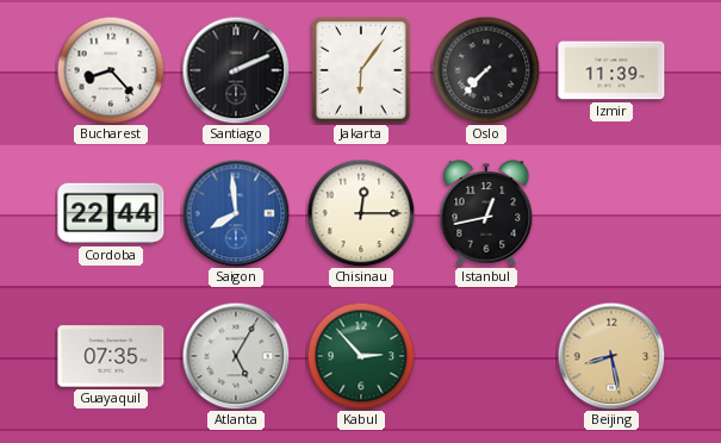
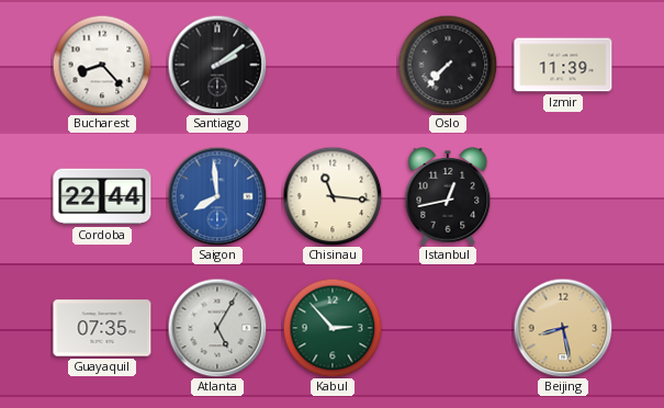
Santiago: 2:11 -> 2:09 (217, 65)
Jakarta: 6:06 -> none (361, 70)
Chisinau: 12:15 -> 11:16 (333, 196)
